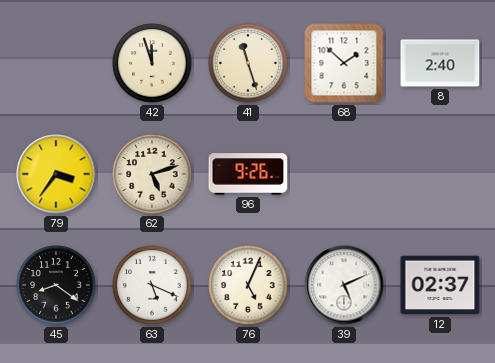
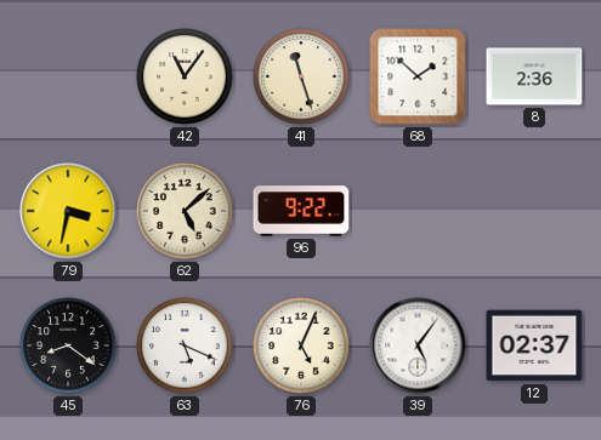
42: 11:57 -> 11:06 (185, 76)
8: 2:40 -> 2:36 (534, 76)
79: 3:36 -> 3:32 (68, 211)
62: 5:12 -> 5:08 (185, 211)
96: 9:26 -> 9:22 (301, 211)
39: 5:11 -> 5:06 (418, 345)
